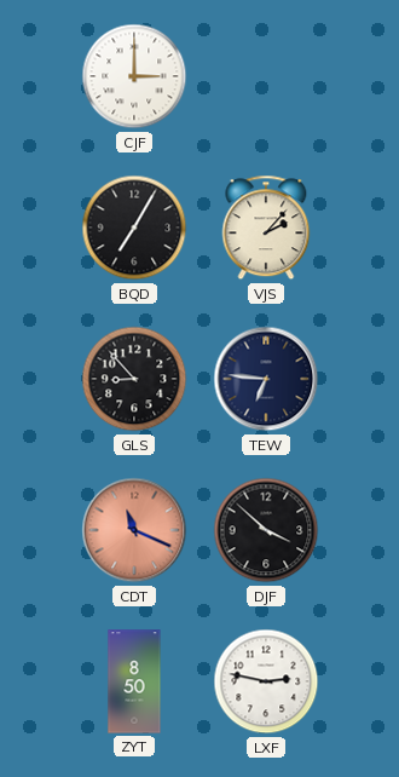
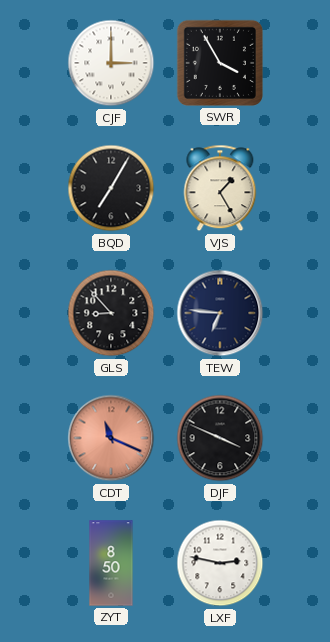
SWR: none -> 3:55 (220, 63)
VJS: 2:07 -> 1:25 (220, 188)
DJF: 3:52 -> 3:49 (220, 438)
